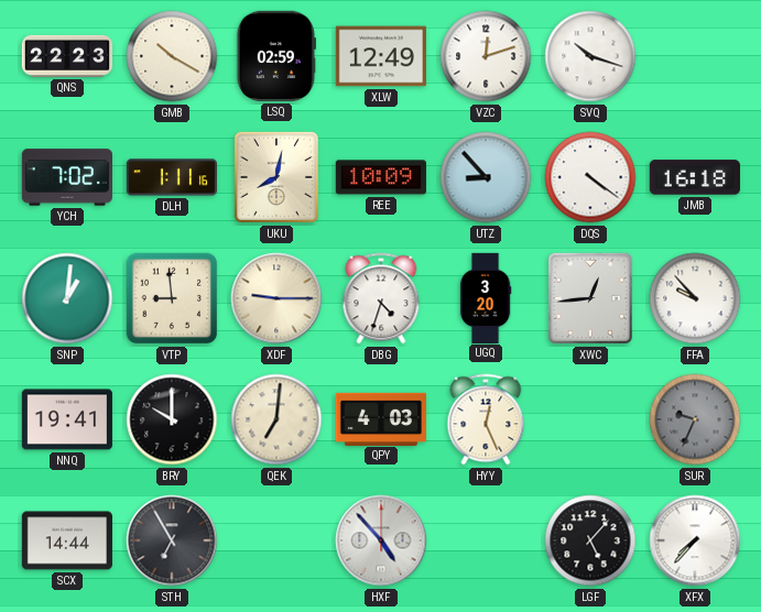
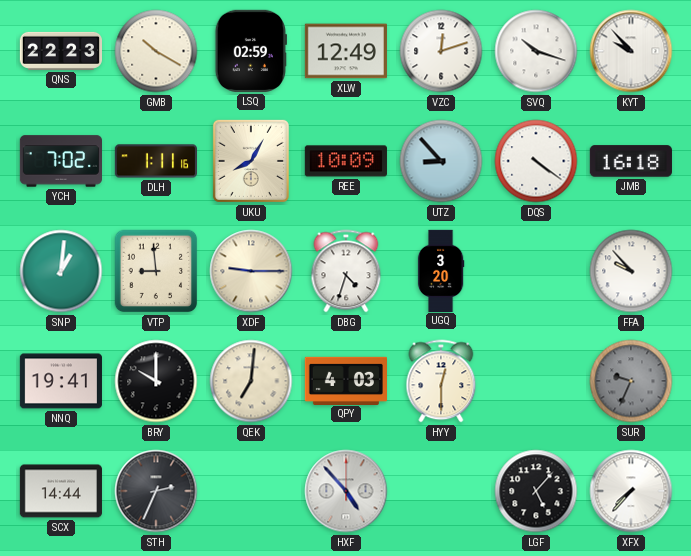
KYT: none -> 9:53 (631, 51)
UKU: 8:02 -> 8:05 (251, 161)
XWC: 12:44 -> none (590, 298)
HYY: 12:26 -> 12:30 (441, 381)
STH: 6:55 -> 2:34 (156, 491)
